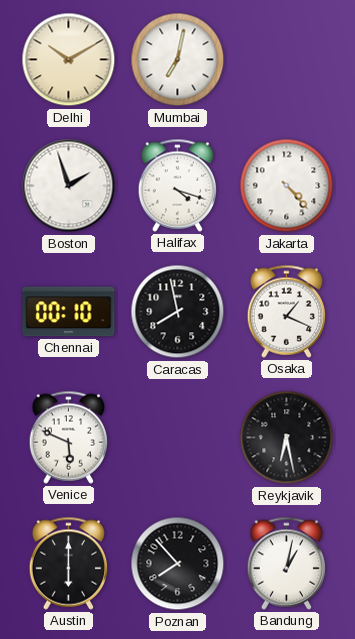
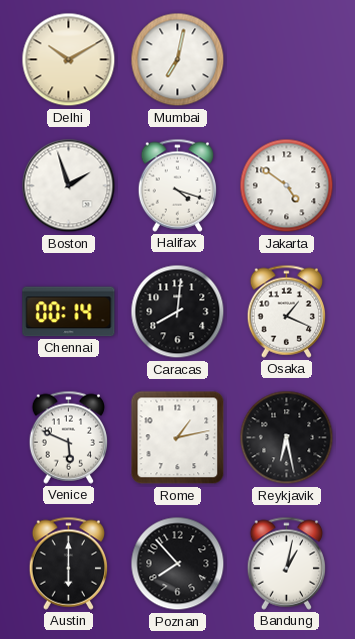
Jakarta: 4:23 -> 4:51 (287, 186)
Chennai: 00:10 -> 00:14 (69, 312)
Caracas: 7:58 -> 8:01 (178, 312)
Rome: none -> 1:13 (178, 438)
